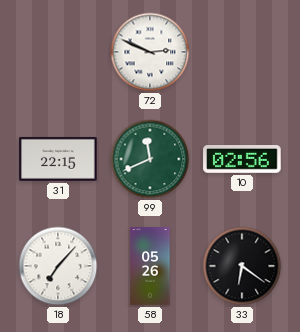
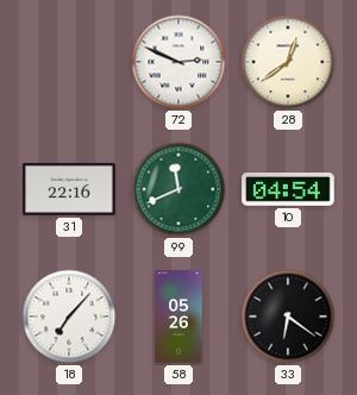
28: none -> 12:39 (288, 62)
31: 22:15 -> 22:16 (69, 189)
10: 02:56 -> 04:54 (288, 190)
